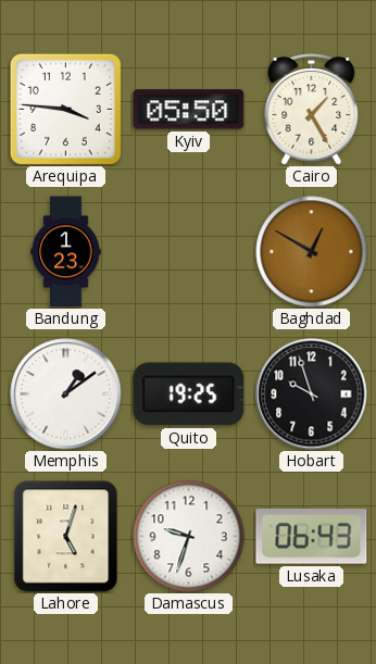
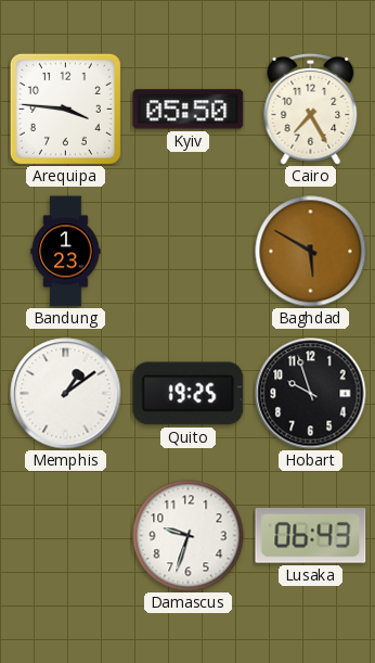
Cairo: 1:25 -> 7:25 (311, 109)
Baghdad: 12:50 -> 5:50 (311, 252)
Lahore: 5:03 -> none (66, 537)
